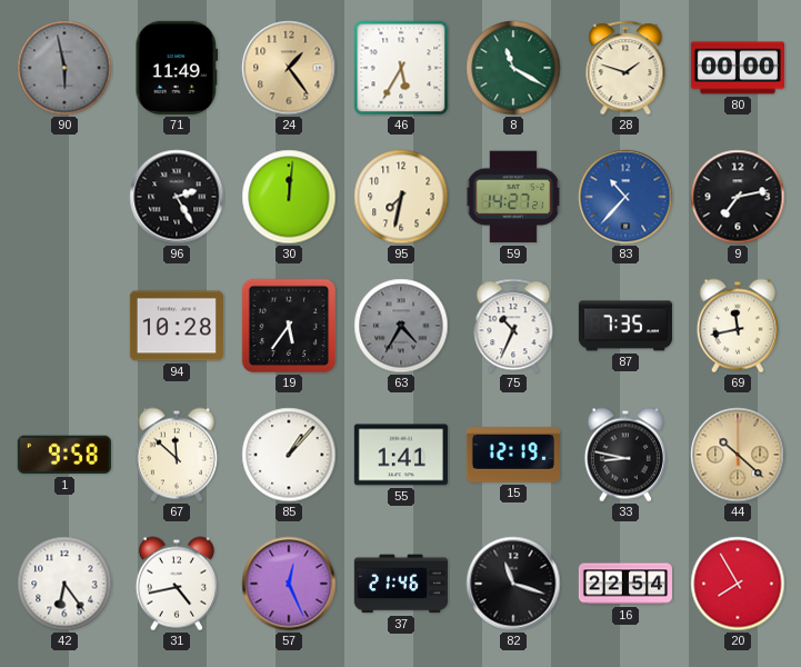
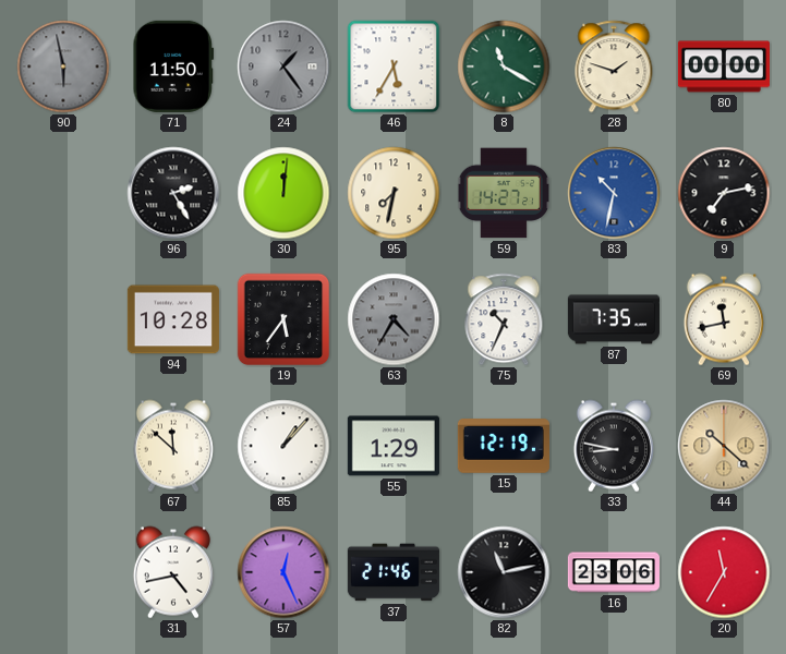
71: 11:49 -> 11:50 (173, 66)
24 dial: champagne -> grey (283, 66)
83: 10:37 -> 10:32 (614, 193)
1: 9:58 -> none (64, 455)
55: 1:41 -> 1:29 (394, 446)
42: 6:24 -> none (64, 584)
82: 11:18 -> 11:13 (504, 572)
16: 22:54 -> 23:06 (614, 572)
20: 7:55 -> 11:35 (724, 572)
